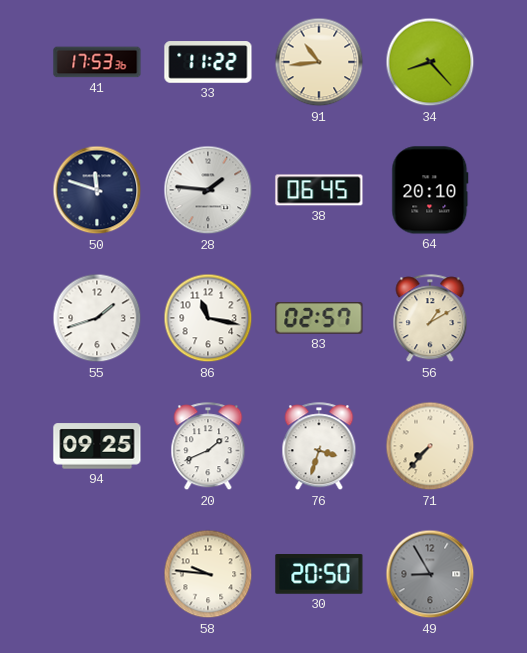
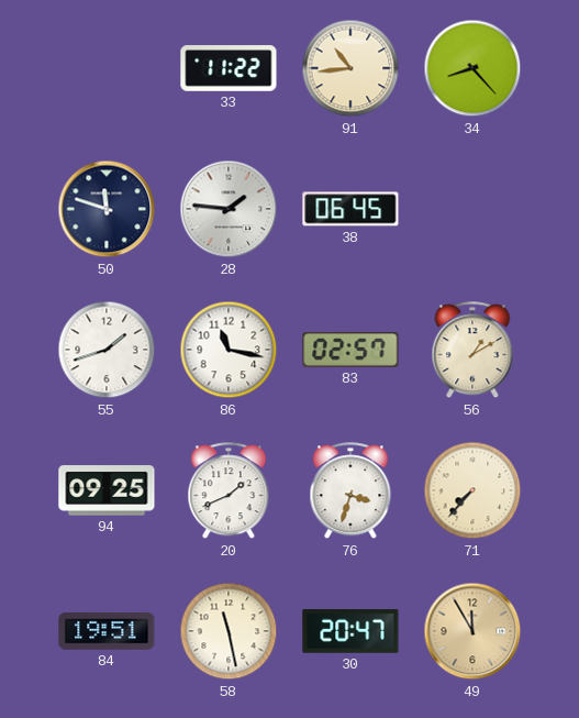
41: 17:53 -> none (97, 62)
64: 20:10 -> none (430, 190)
84: none -> 19:51 (107, 631)
58: 9:46 -> 11:28 (229, 631)
30: 20:50 -> 20:47 (350, 632)
49: 8:55 -> 11:55 (472, 631)
49 dial: grey -> champagne (472, 631)
